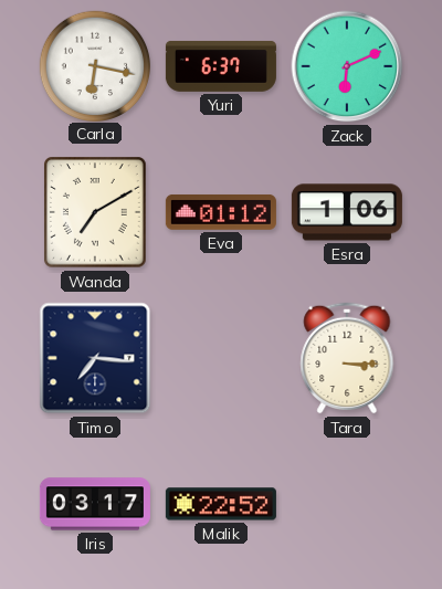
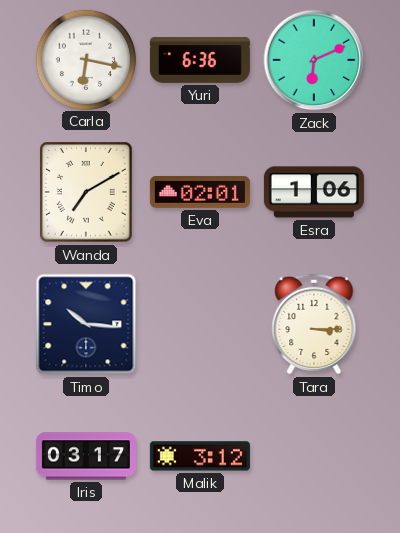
Yuri: 6:37 -> 6:36 (200, 60)
Eva: 01:12 -> 02:01 (200, 192)
Timo: 7:16 -> 10:16 (86, 324)
Malik: 22:52 -> 3:12 (200, 456)
